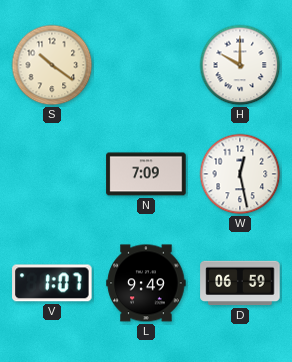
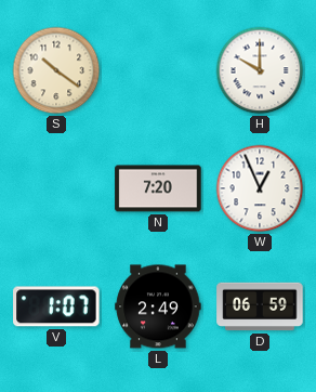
N: 7:09 -> 7:20 (158, 188)
W: 12:28 -> 12:56 (260, 188)
L: 9:49 -> 2:49 (158, 306)
